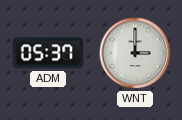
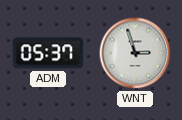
WNT: 3:00 -> 2:57 (135, 53)
